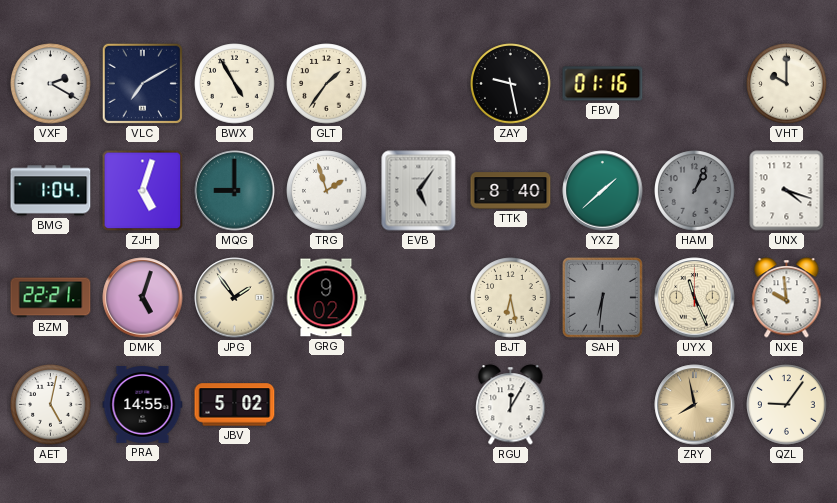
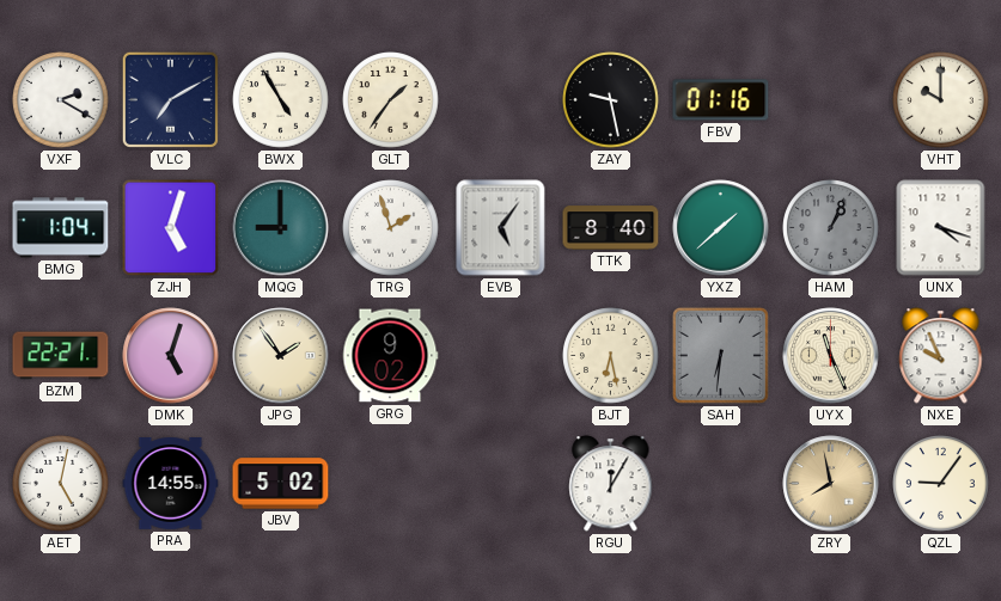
NXE: 9:59 -> 9:56 (941, 356)
